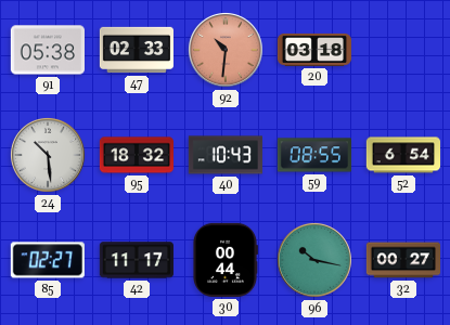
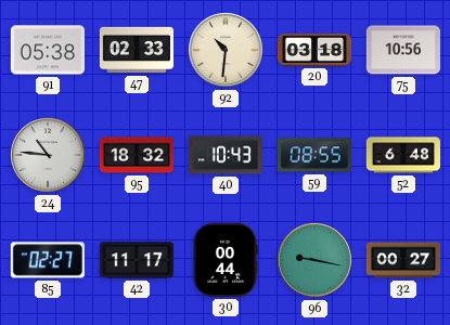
92 dial: salmon -> cream (226, 50)
75: none -> 10:56 (403, 50)
24: 10:29 -> 10:46 (48, 155)
52: 6:54 -> 6:48 (402, 155)
96: 10:17 -> 9:17 (314, 260)
